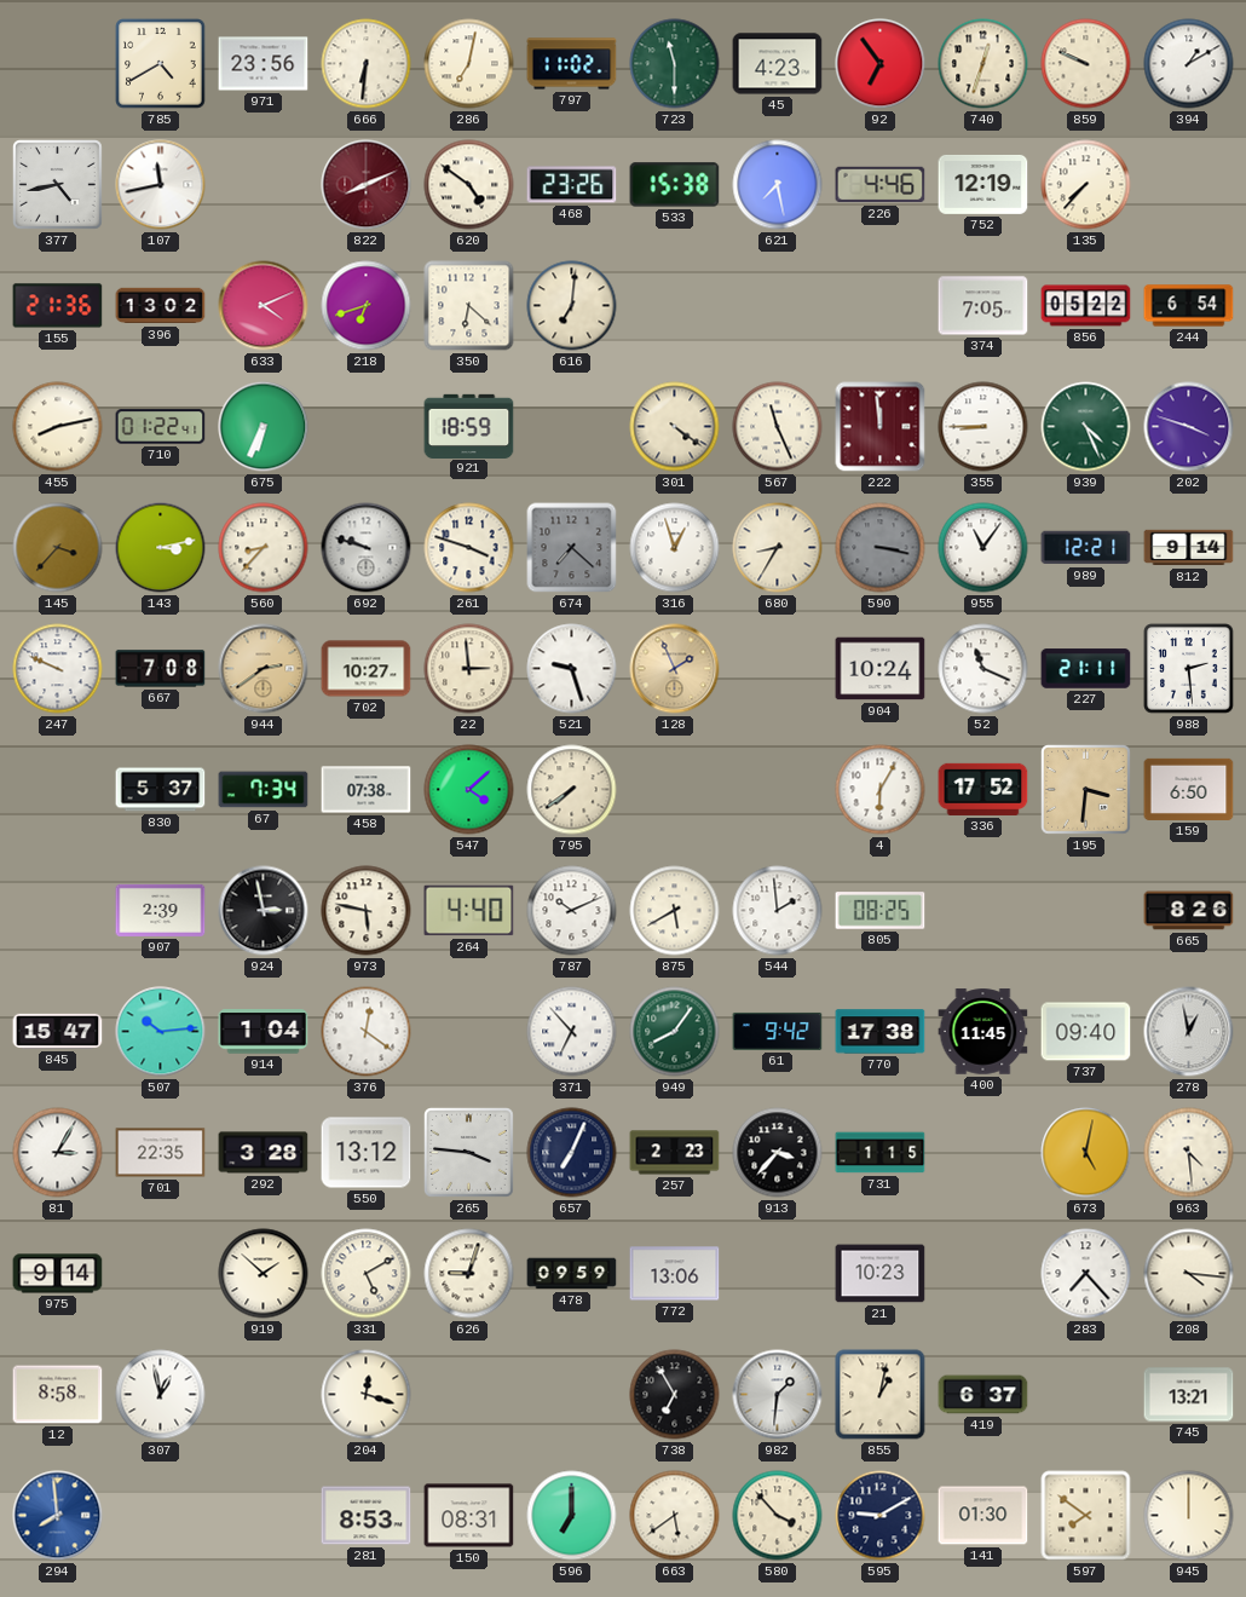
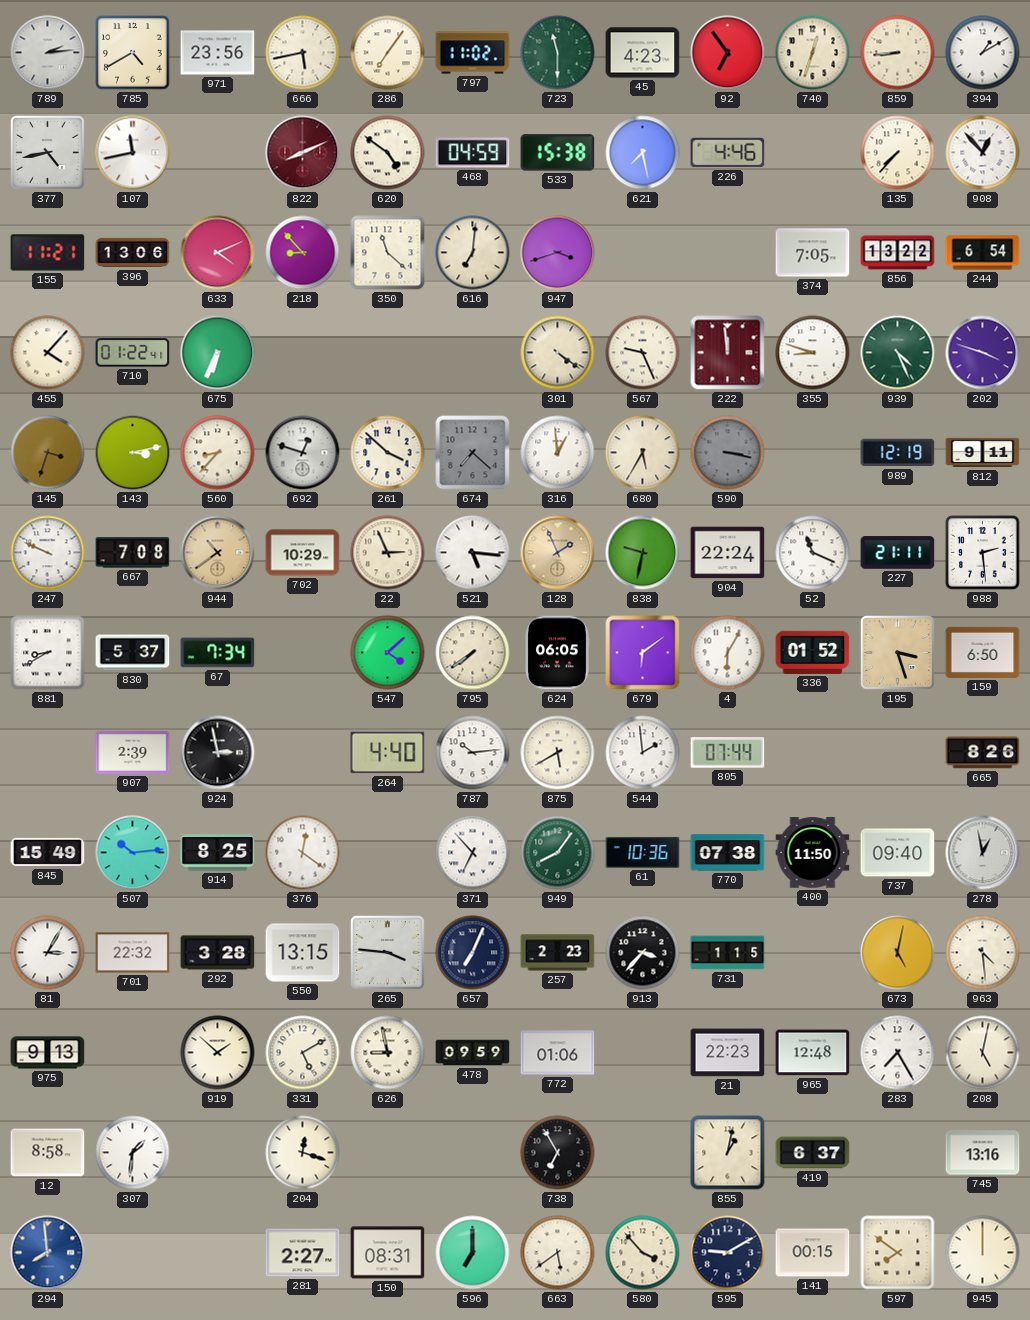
789: none -> 2:14 (48, 53)
666: 6:31 -> 5:43 (303, 53)
286: 7:02 -> 7:06 (388, 53)
859: 9:49 -> 8:44 (898, 53)
468: 23:26 -> 04:59 (473, 153)
752: 12:19 -> none (983, 184)
908: none -> 12:53 (983, 153)
155: 21:36 -> 11:21 (48, 253)
396: 13:02 -> 13:06 (133, 253)
218: 6:42 -> 8:53 (303, 253)
350: 6:22 -> 11:22 (388, 253)
947: none -> 3:42 (558, 253)
856: 05:22 -> 13:22 (898, 253)
455: 8:13 -> 4:07 (48, 353)
921: 18:59 -> none (469, 426)
567: 11:26 -> 9:26 (643, 353)
355: 8:45 -> 8:48 (813, 353)
145: 3:37 -> 3:33 (48, 453)
692: 9:48 -> 12:48 (303, 453)
261: 3:48 -> 3:52 (388, 453)
316: 12:57 -> 12:59 (558, 453)
680: 8:35 -> 5:35 (643, 453)
955: 11:06 -> none (983, 548)
989: 12:21 -> 12:19 (898, 453)
812: 9:14 -> 9:11 (983, 453)
944: 2:39 -> 10:39 (218, 553)
702: 10:27 -> 10:29 (303, 553)
22: 2:59 -> 2:56 (388, 553)
521: 9:27 -> 5:16 (473, 553)
838: none -> 9:32 (643, 553)
904: 10:24 -> 22:24 (728, 553)
881: none -> 8:40 (48, 653)
458: 07:38 -> none (367, 790)
624: none -> 06:05 (557, 653)
679: none -> 6:09 (643, 653)
336: 17:52 -> 01:52 (813, 652)
195: 3:31 -> 3:27 (898, 653)
973: 5:47 -> none (367, 911)
787: 10:11 -> 10:14 (473, 753)
805: 08:25 -> 07:44 (728, 753)
845: 15:47 -> 15:49 (48, 852)
914: 1:04 -> 8:25 (218, 853)
61: 9:42 -> 10:36 (643, 852)
770: 17:38 -> 07:38 (728, 853)
400: 11:45 -> 11:50 (813, 853)
701: 22:35 -> 22:32 (133, 953)
550: 13:12 -> 13:15 (303, 953)
975: 9:14 -> 9:13 (48, 1053)
626: 9:03 -> 8:58 (388, 1053)
772: 13:06 -> 01:06 (558, 1053)
21: 10:23 -> 22:23 (728, 1053)
965: none -> 12:48 (813, 1053)
283: 7:23 -> 7:25 (898, 1053)
208: 4:16 -> 5:02 (983, 1053)
307: 12:58 -> 1:31 (133, 1153)
982: 1:31 -> none (778, 1395)
745: 13:21 -> 13:16 (983, 1153)
281: 8:53 -> 2:27 (303, 1253)
141: 01:30 -> 00:15 (813, 1253)
